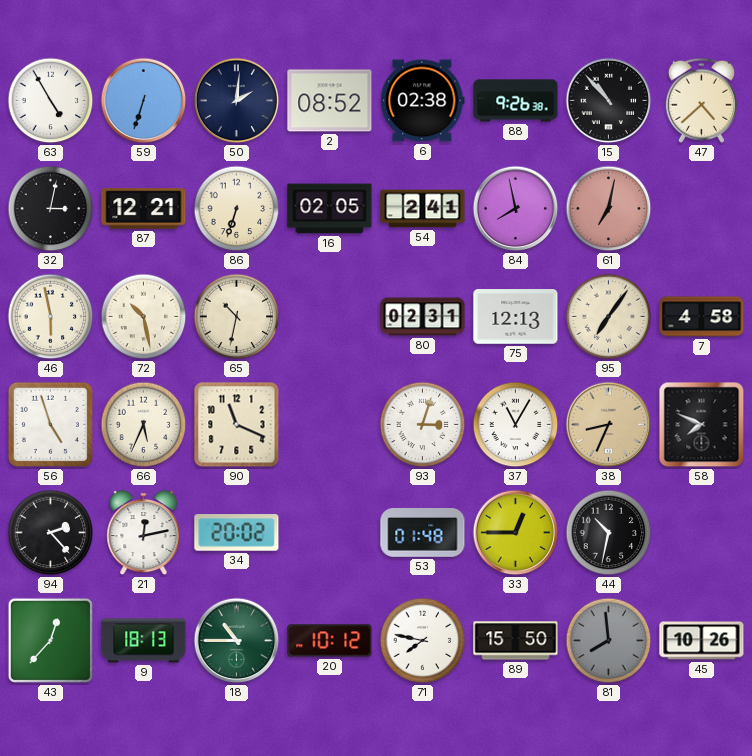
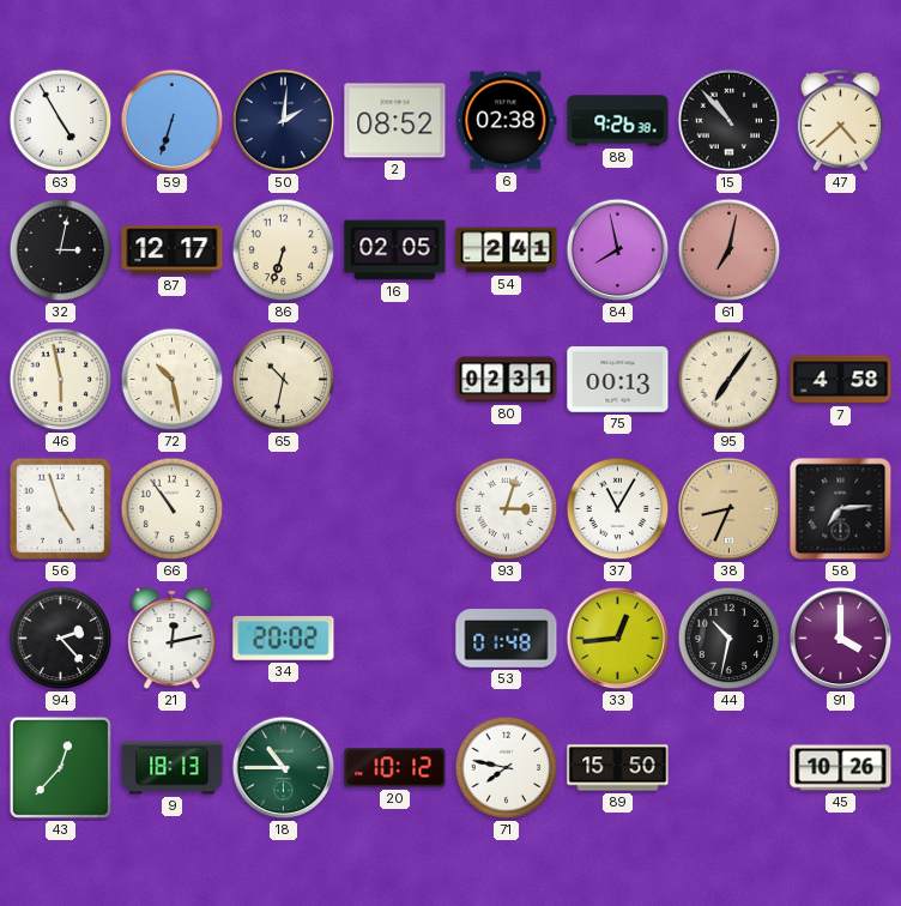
87: 12:21 -> 12:17 (173, 250)
75: 12:13 -> 00:13 (618, 380)
66: 5:34 -> 10:54 (173, 509)
90: 11:19 -> none (237, 425)
58: 7:49 -> 7:14 (841, 509)
33: 12:45 -> 12:44 (618, 639)
91: none -> 4:00 (841, 639)
81: 7:59 -> none (609, 641)
